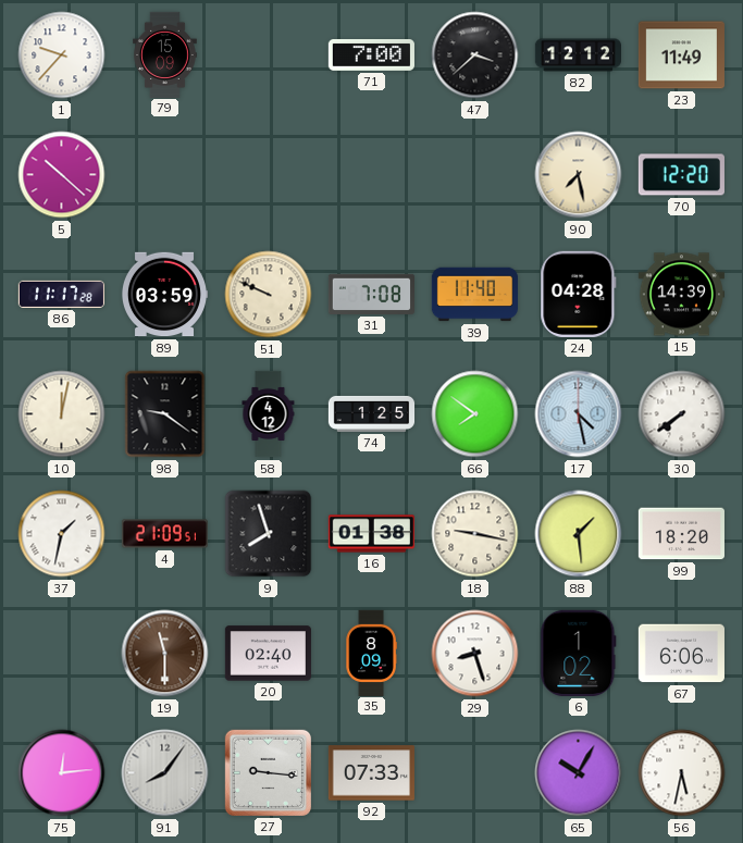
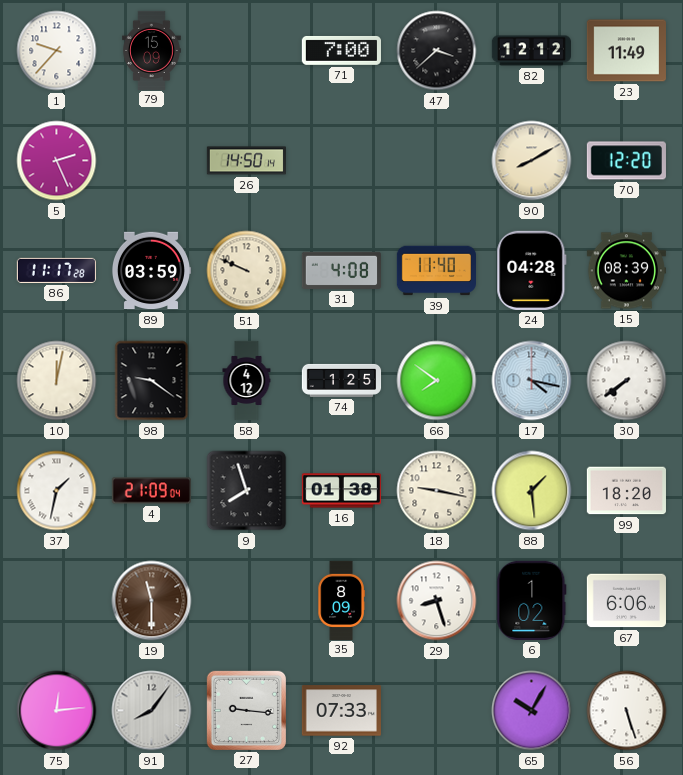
5: 10:22 -> 2:26 (57, 161)
26: none -> 14:50 (246, 161)
90: 7:28 -> 8:10 (532, 161)
31: 7:08 -> 4:08 (341, 270)
15: 14:39 -> 08:39 (626, 271)
17: 4:28 -> 4:17 (532, 381)
4: 21:09:51 -> 21:09:04 (151, 491)
20: 02:40 -> none (268, 654)
56: 5:32 -> 5:27 (627, 711)
